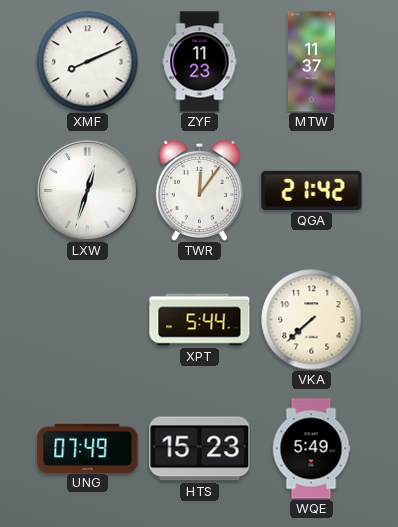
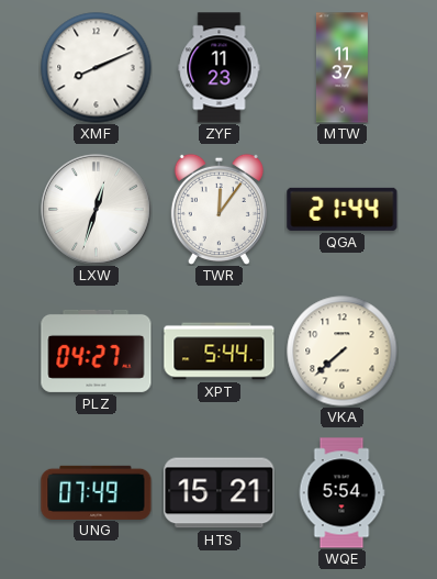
QGA: 21:42 -> 21:44 (343, 209)
PLZ: none -> 04:27 (97, 350)
HTS: 15:23 -> 15:21 (220, 493)
WQE: 5:49 -> 5:54 (341, 493)
